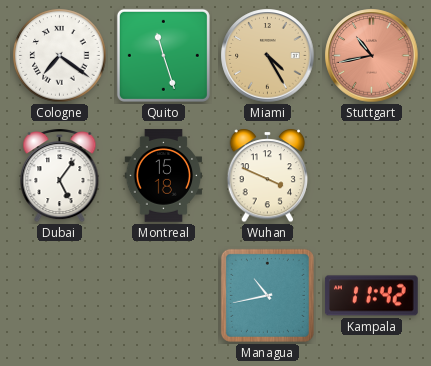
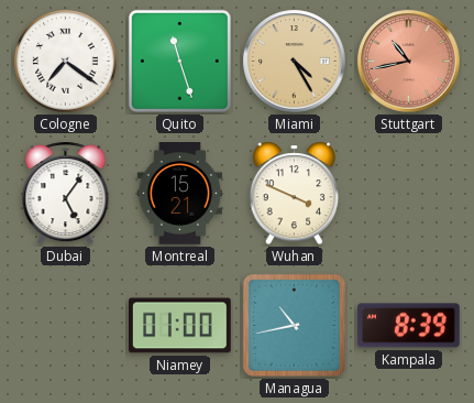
Montreal: 15:18 -> 15:21 (180, 194)
Niamey: none -> 01:00 (180, 326)
Kampala: 11:42 -> 8:39 (408, 326)
